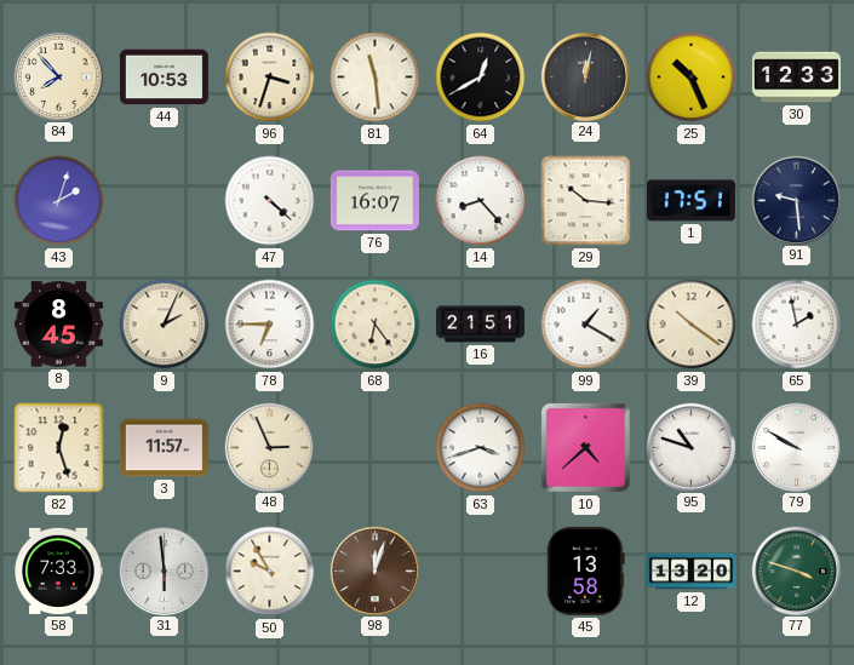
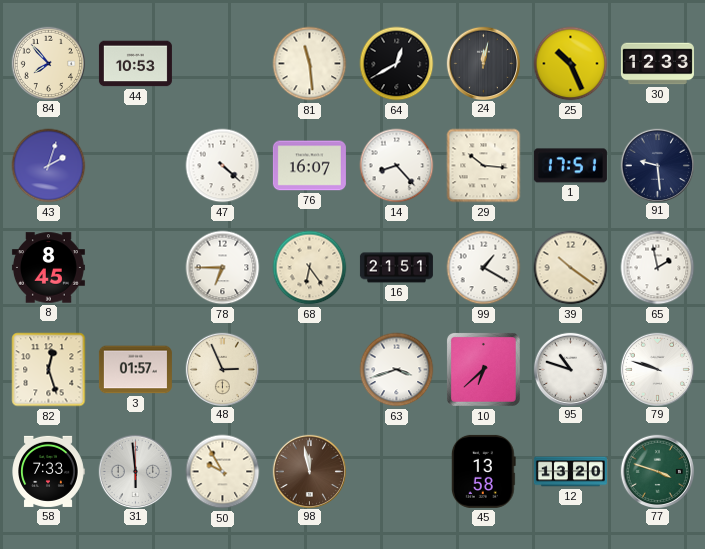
96: 3:33 -> none (270, 78)
9: 2:04 -> none (165, 325)
3: 11:57 -> 01:57 (135, 370)
10: 4:38 -> 6:38 (483, 369)
79: 9:50 -> 9:48 (657, 369)
98: 12:03 -> 11:58 (309, 471)
